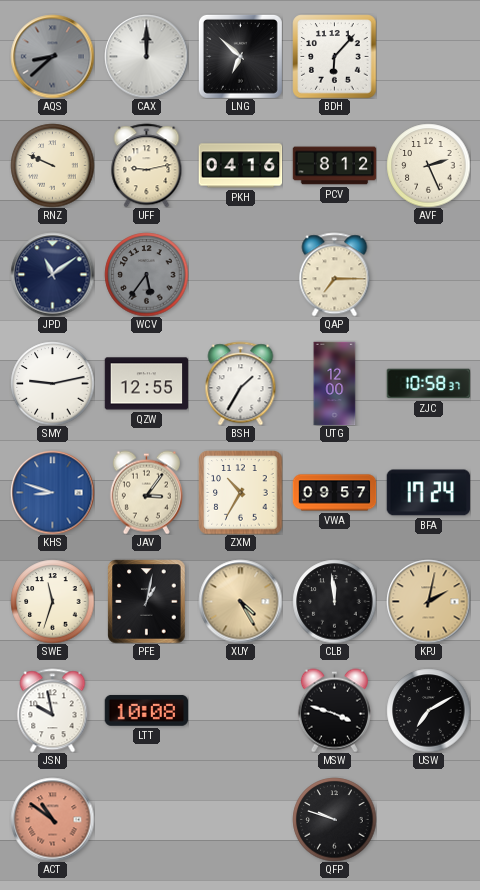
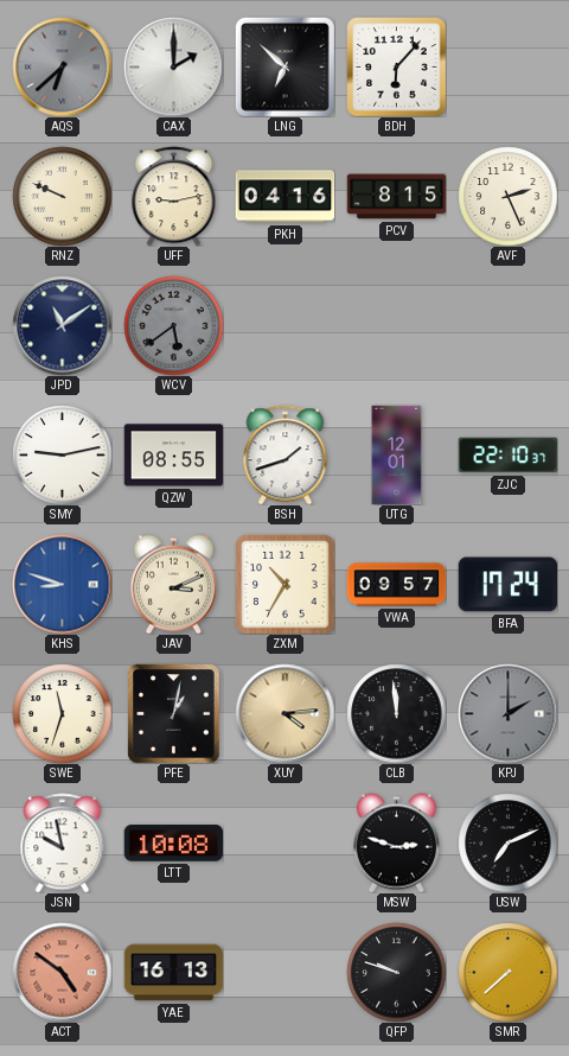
AQS: 8:38 -> 6:38 (62, 66)
CAX: 12:00 -> 2:00 (173, 66)
PCV: 8:12 -> 8:15 (396, 197)
WCV: 5:36 -> 5:39 (173, 325)
QAP: 7:15 -> none (335, 274)
QZW: 12:55 -> 08:55 (173, 456)
BSH: 1:35 -> 1:42 (286, 454)
UTG: 12:00 -> 12:01 (397, 454)
ZJC: 10:58 -> 22:10 (507, 456)
JAV: 3:06 -> 3:11 (173, 584)
XUY: 4:25 -> 4:14 (284, 713)
KPJ: 2:02 -> 2:00 (507, 713)
KPJ dial: champagne -> grey (507, 713)
MSW: 3:48 -> 2:48 (396, 842)
USW: 7:10 -> 7:11 (507, 842)
ACT: 10:51 -> 4:51 (62, 972)
YAE: none -> 16:13 (173, 973)
SMR: none -> 7:38 (507, 972)
